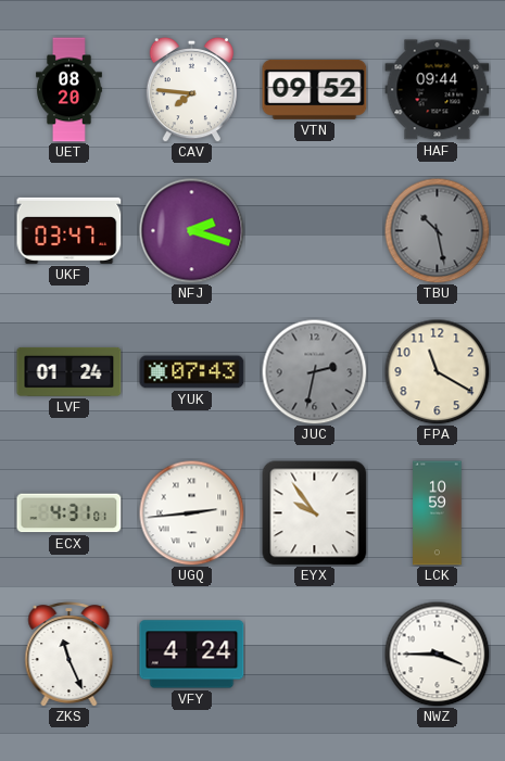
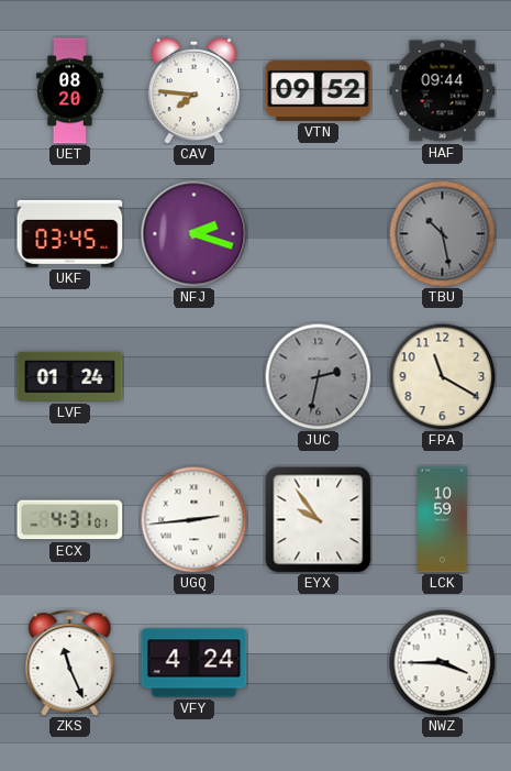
UKF: 03:47 -> 03:45 (70, 233)
YUK: 07:43 -> none (192, 372)
